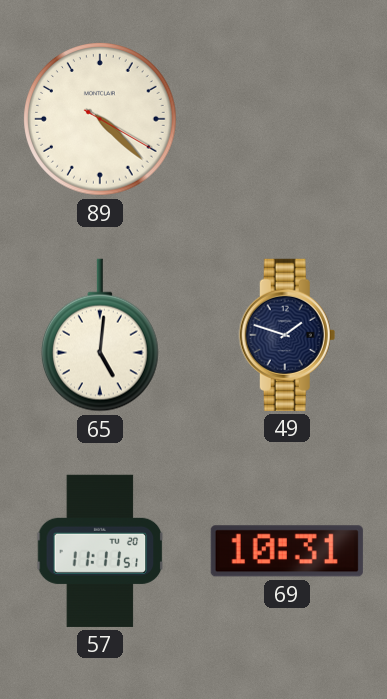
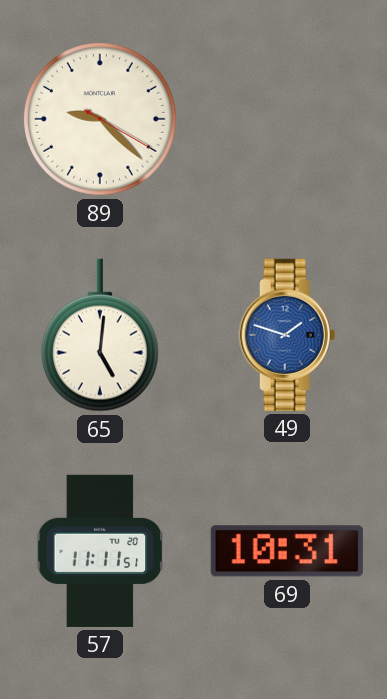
89: 4:22 -> 9:22 (101, 120)
49 dial: navy -> blue (287, 335)
